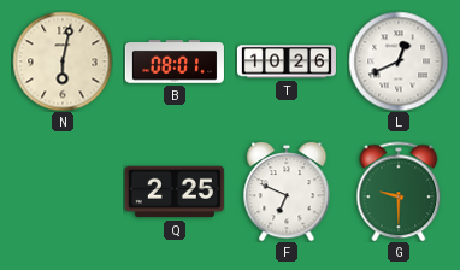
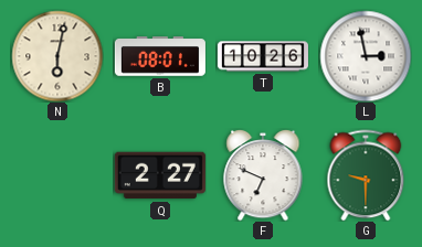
L: 12:41 -> 2:58 (366, 56)
Q: 2:25 -> 2:27 (160, 175)
